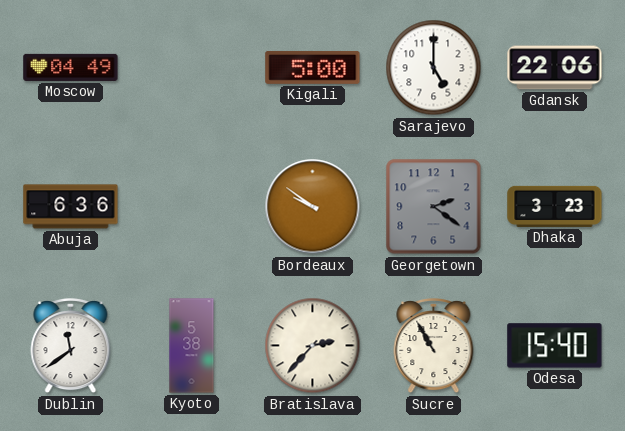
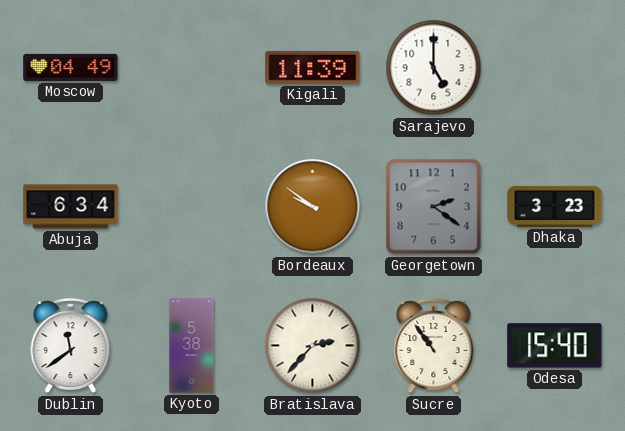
Kigali: 5:00 -> 11:39 (313, 67)
Gdansk: 22:06 -> none (555, 68)
Abuja: 6:36 -> 6:34 (71, 207)
Sucre: 10:55 -> 10:54 (434, 346)
